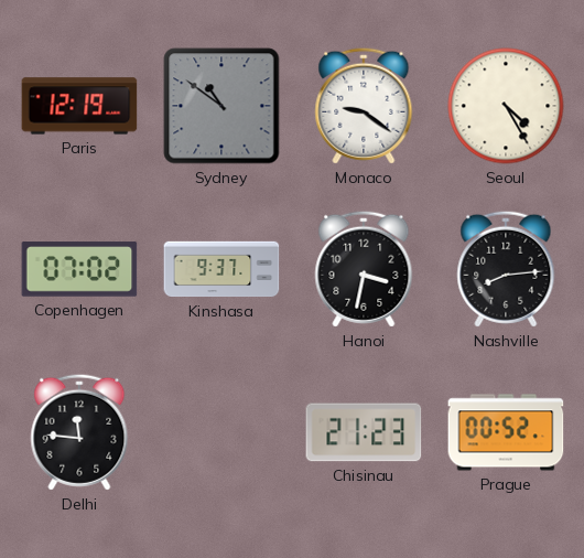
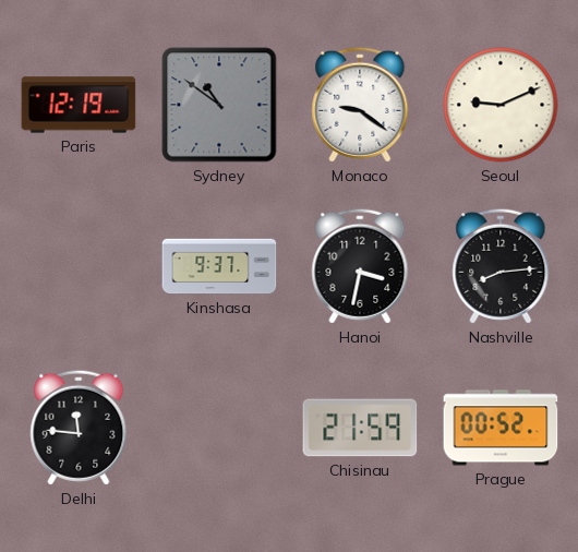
Seoul: 4:25 -> 9:11 (501, 105)
Copenhagen: 07:02 -> none (79, 269)
Chisinau: 21:23 -> 21:59 (360, 428)
